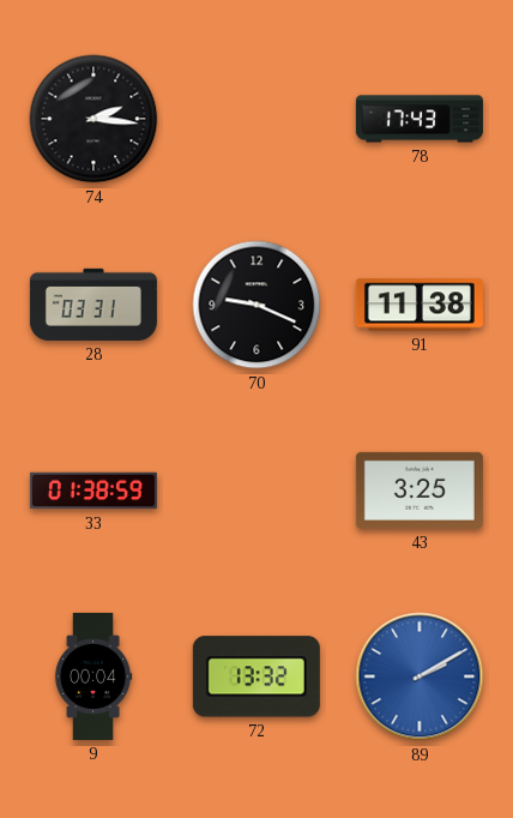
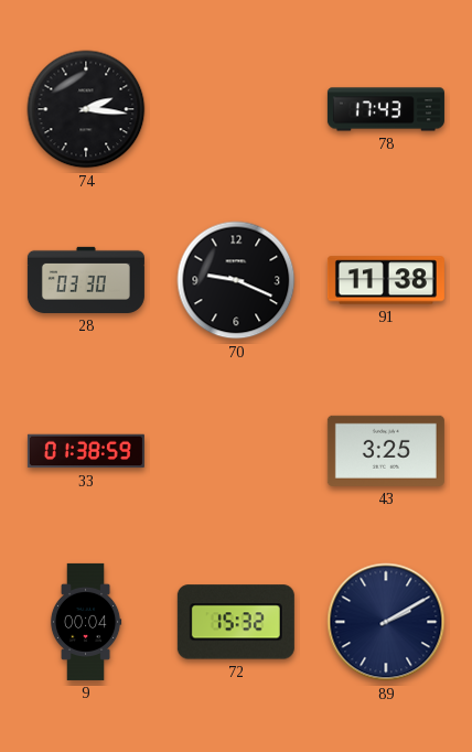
28: 03:31 -> 03:30 (86, 280)
72: 13:32 -> 15:32 (236, 622)
89 dial: blue -> navy (386, 622)
